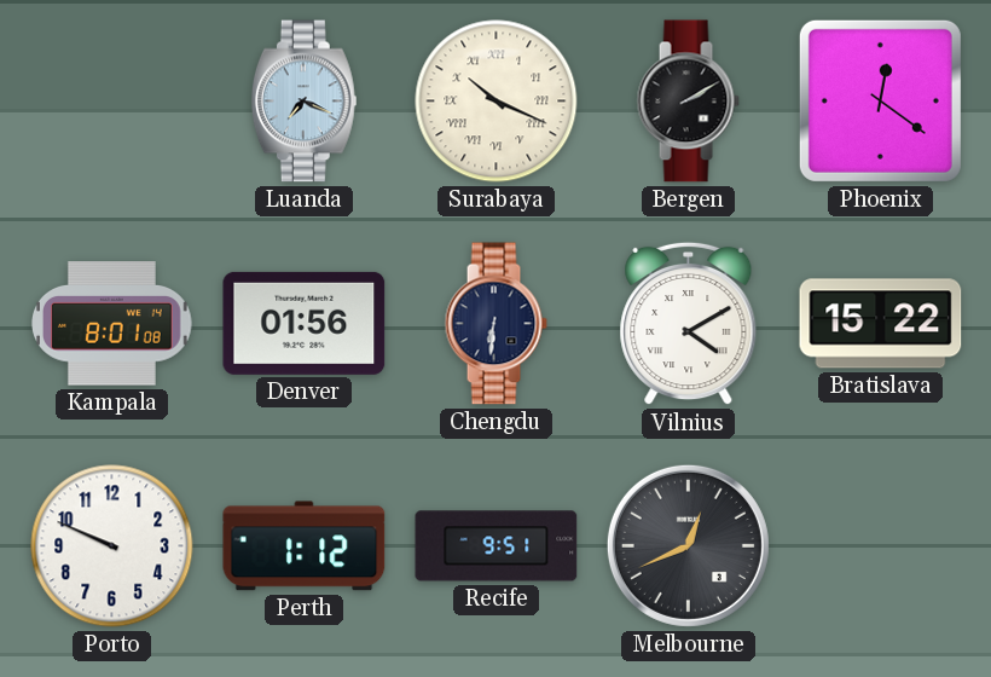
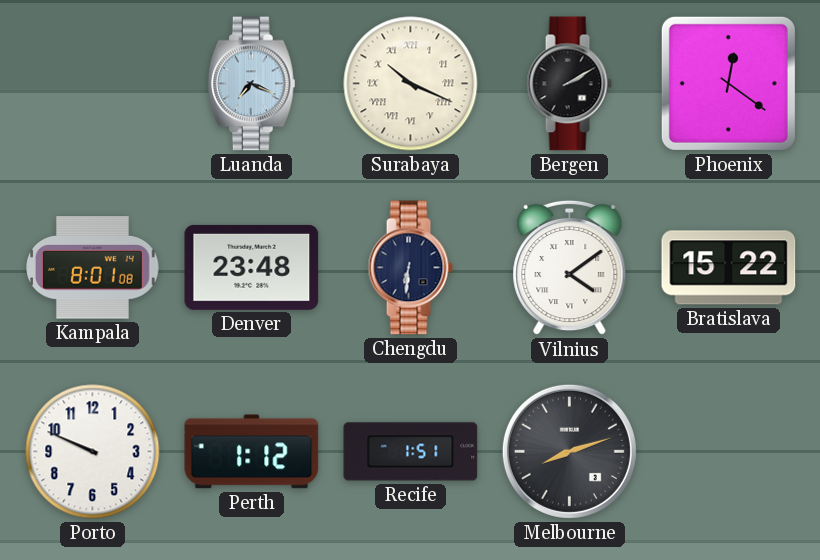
Denver: 01:56 -> 23:48 (252, 267)
Vilnius: 4:10 -> 4:09 (570, 268)
Recife: 9:51 -> 1:51 (411, 452)
Melbourne: 12:41 -> 8:12 (569, 451)
